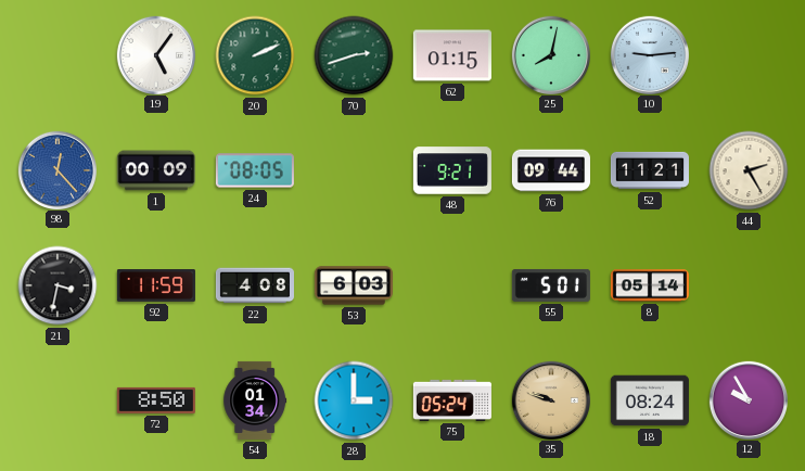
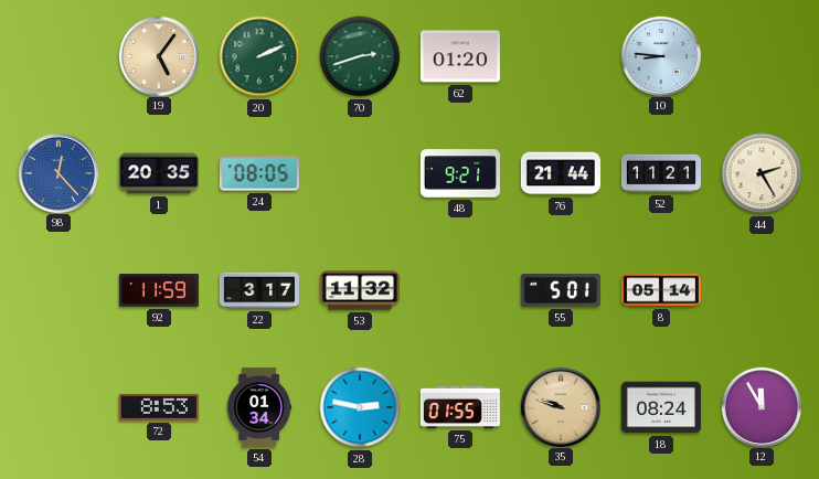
19 dial: white -> champagne (158, 55)
62: 01:15 -> 01:20 (460, 56)
25: 8:02 -> none (550, 54)
10: 9:14 -> 8:46 (660, 55)
1: 00:09 -> 20:35 (159, 173)
76: 09:44 -> 21:44 (561, 173)
21: 3:32 -> none (58, 285)
22: 4:08 -> 3:17 (259, 290)
53: 6:03 -> 11:32 (360, 290)
72: 8:50 -> 8:53 (159, 407)
28: 3:00 -> 2:47 (360, 407)
75: 05:24 -> 01:55 (460, 407)
12: 9:55 -> 11:55 (761, 406)
